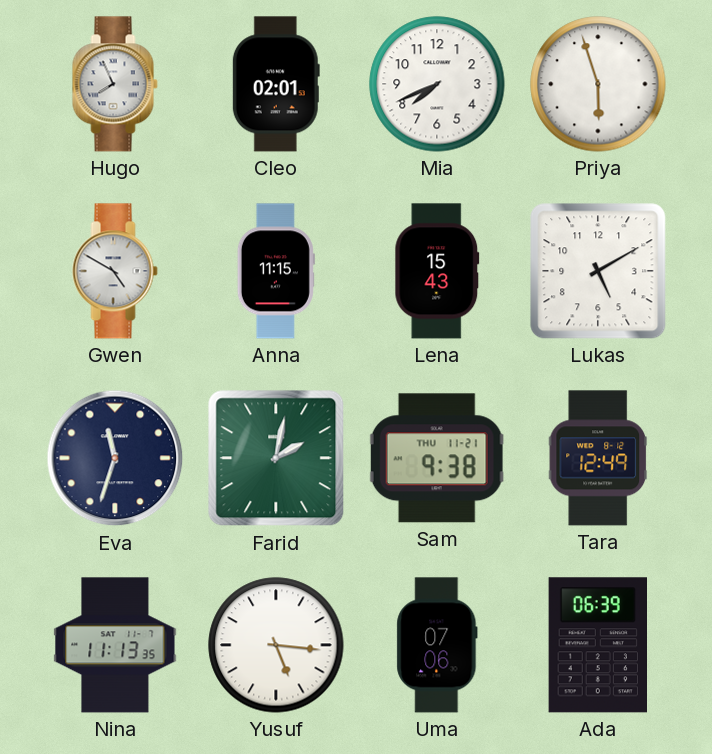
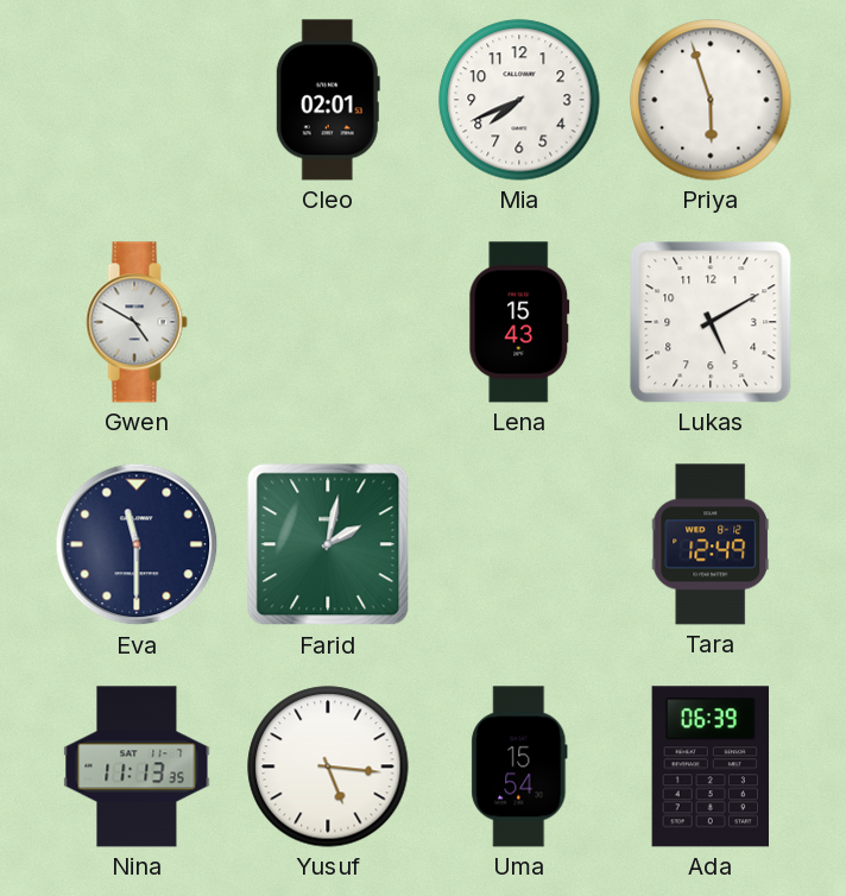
Hugo: 7:56 -> none (115, 84)
Anna: 11:15 -> none (276, 271)
Eva: 11:33 -> 11:30 (137, 544)
Sam: 9:38 -> none (437, 458)
Uma: 07:06 -> 15:54 (519, 766)
